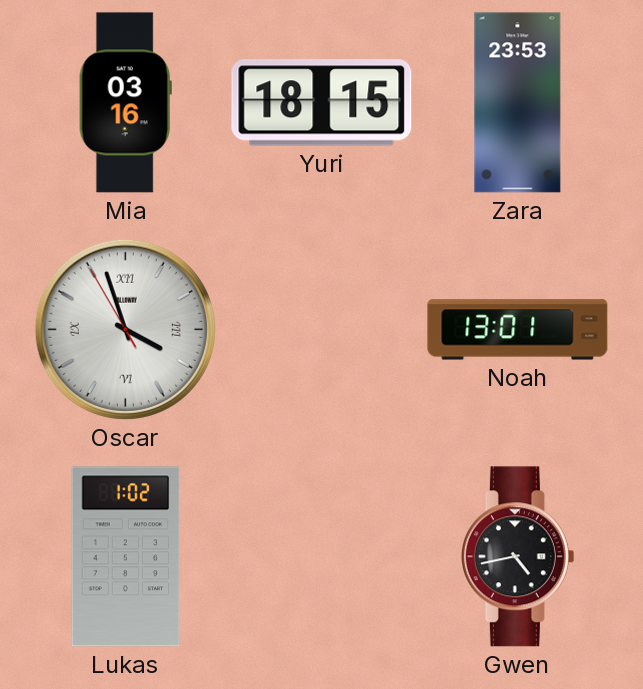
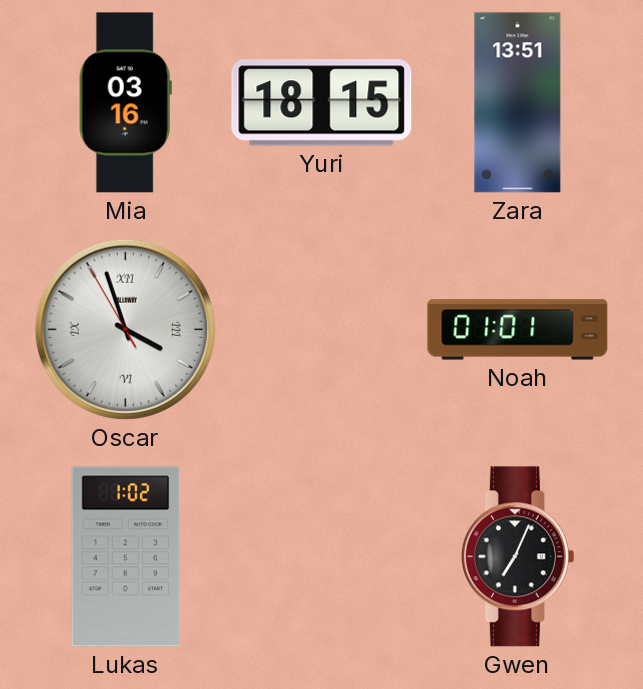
Zara: 23:53 -> 13:51 (518, 103)
Noah: 13:01 -> 01:01 (518, 330)
Gwen: 4:43 -> 7:04 (517, 557)
